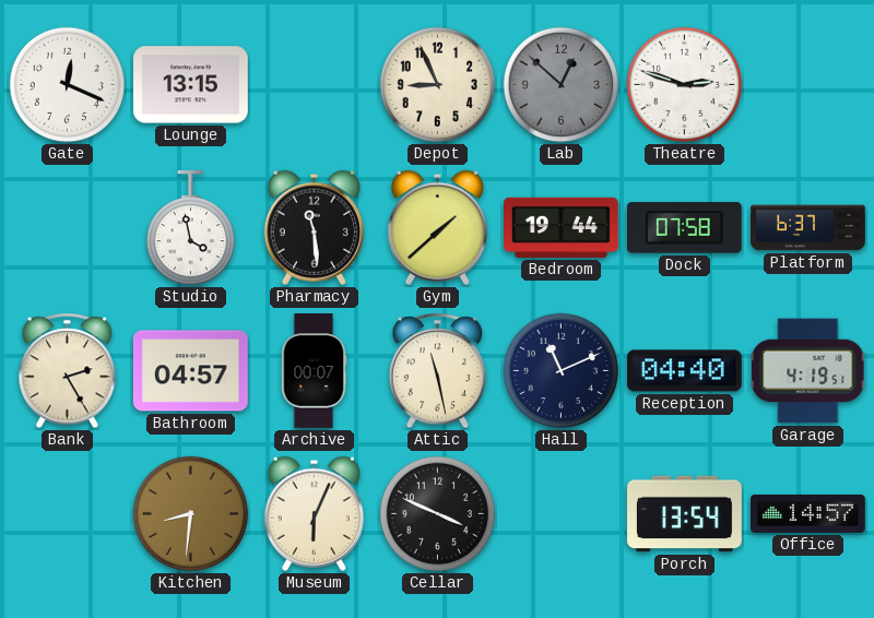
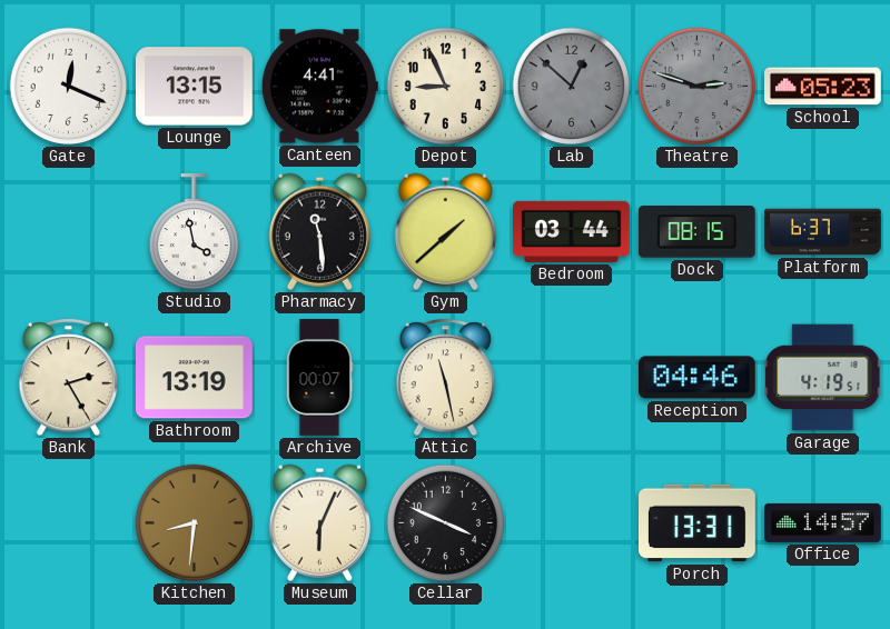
Canteen: none -> 4:41 (319, 87)
Theatre dial: white -> grey (698, 87)
School: none -> 05:23 (823, 87)
Bedroom: 19:44 -> 03:44 (572, 231)
Dock: 07:58 -> 08:15 (696, 232)
Bathroom: 04:57 -> 13:19 (195, 378)
Hall: 11:11 -> none (562, 371)
Reception: 04:40 -> 04:46 (696, 378)
Porch: 13:54 -> 13:31 (698, 523)
